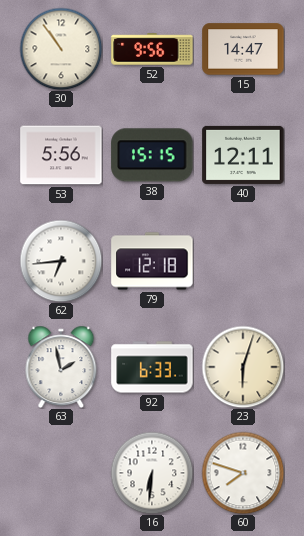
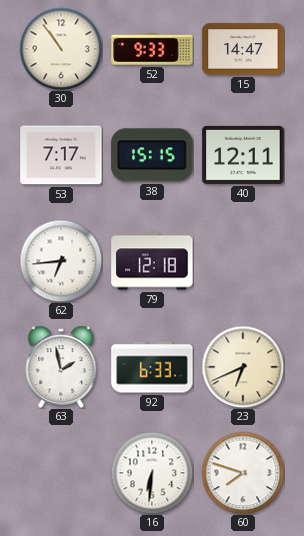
52: 9:56 -> 9:33 (152, 49)
53: 5:56 -> 7:17 (61, 155)
23: 6:03 -> 6:41 (243, 367)
